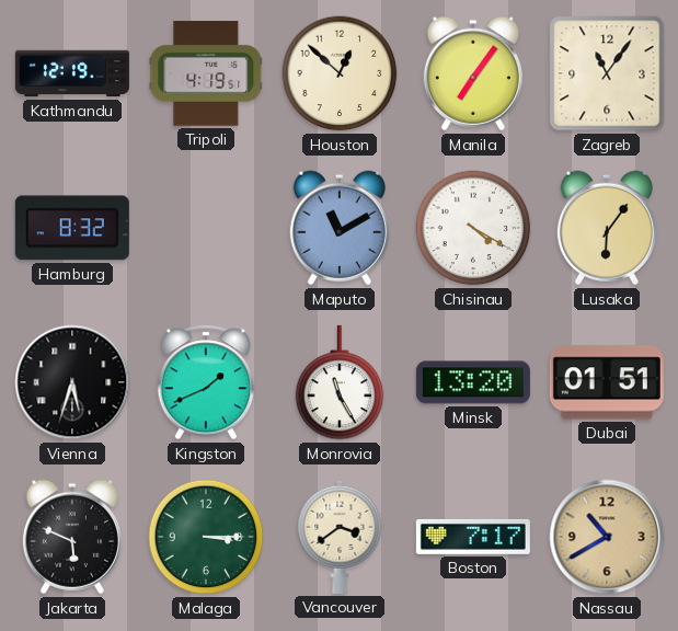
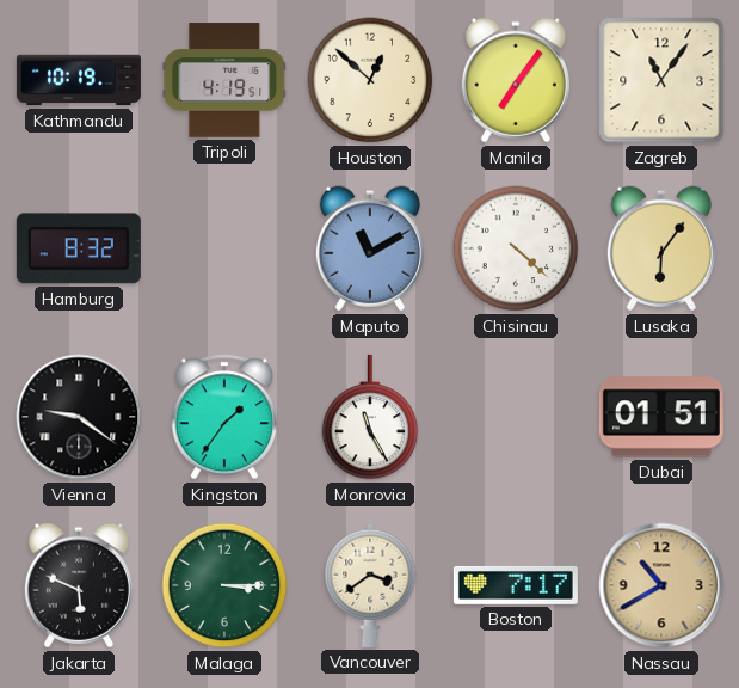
Kathmandu: 12:19 -> 10:19 (79, 80)
Chisinau: 4:20 -> 4:22 (516, 248)
Vienna: 5:33 -> 9:21 (79, 417)
Kingston: 1:41 -> 1:36 (224, 417)
Minsk: 13:20 -> none (473, 382)
